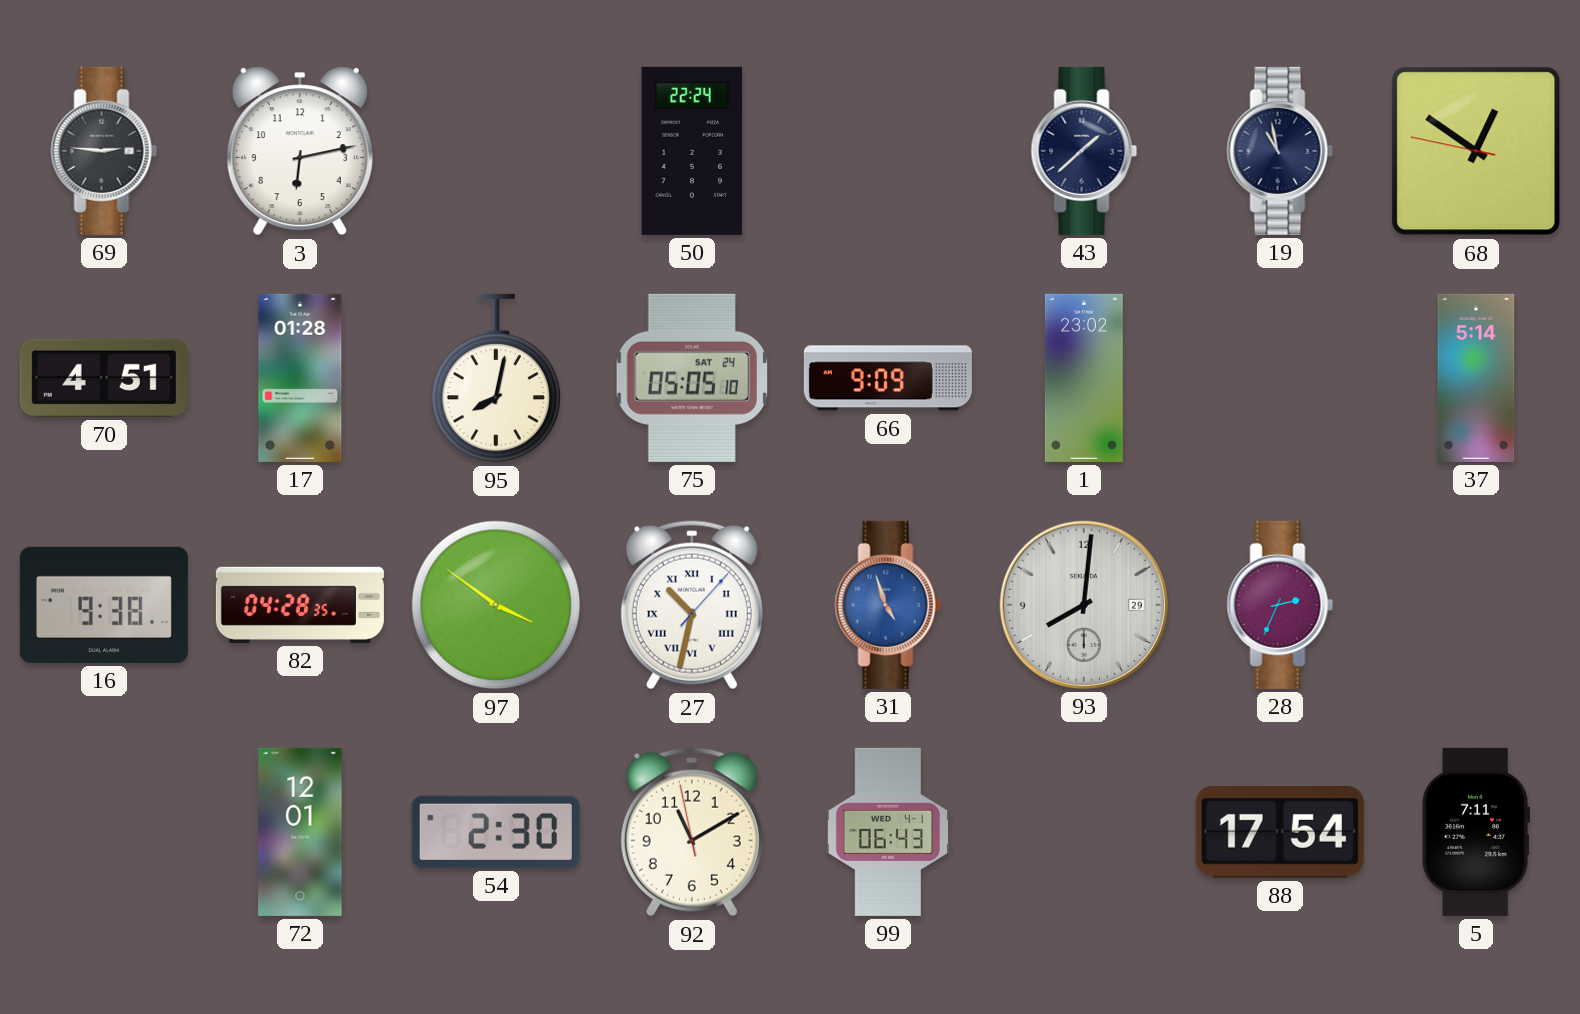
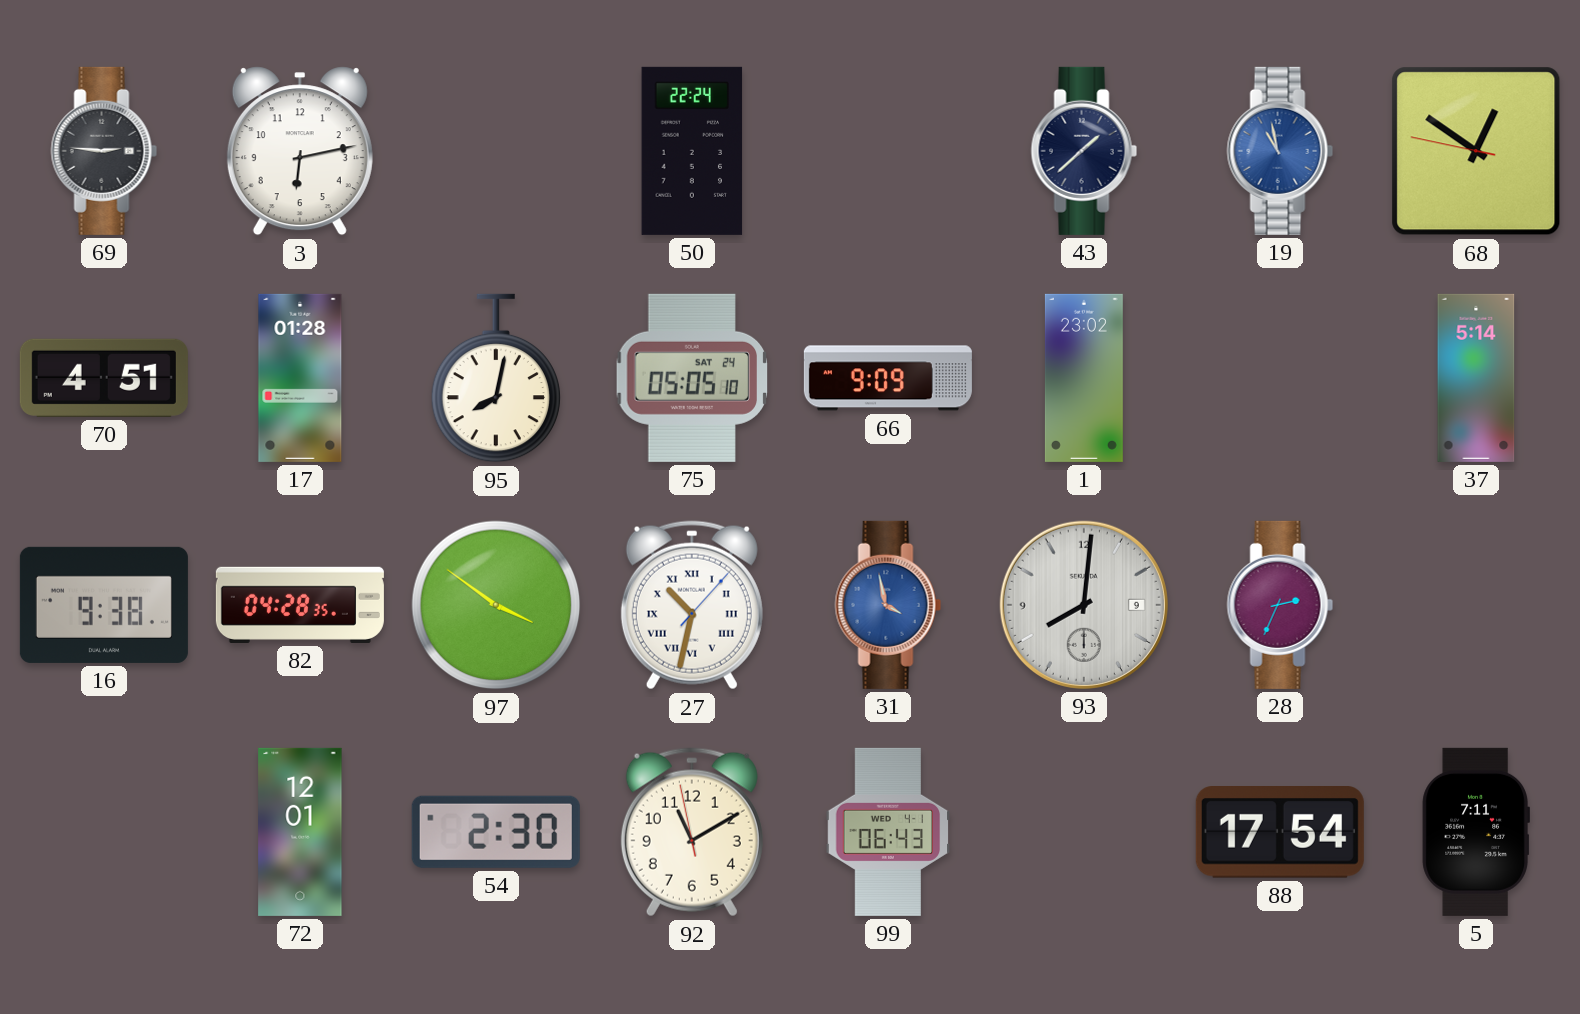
19 dial: navy -> blue (1280, 151)
31: 4:57 -> 3:58 (888, 605)
93 date: 29 -> 9 (1084, 605)
